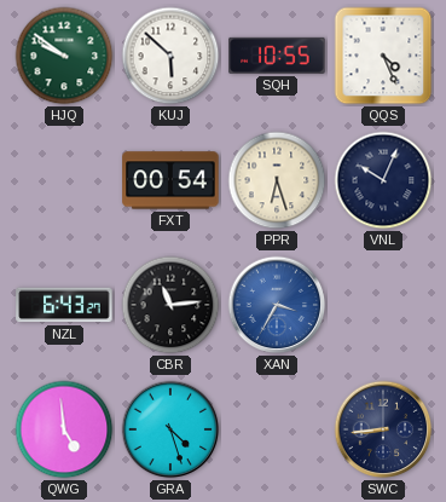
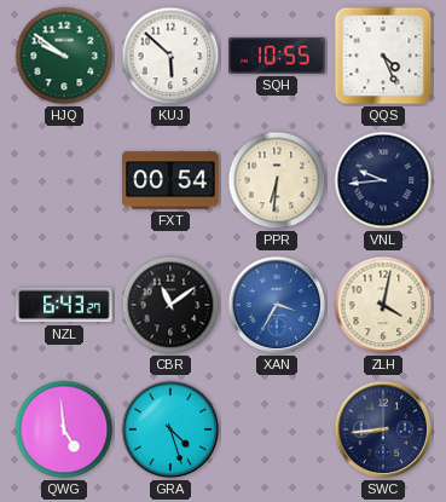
PPR: 6:27 -> 6:31 (277, 180)
VNL: 10:04 -> 9:44 (383, 180)
CBR: 11:14 -> 11:09 (170, 305)
ZLH: none -> 4:02 (383, 305)
